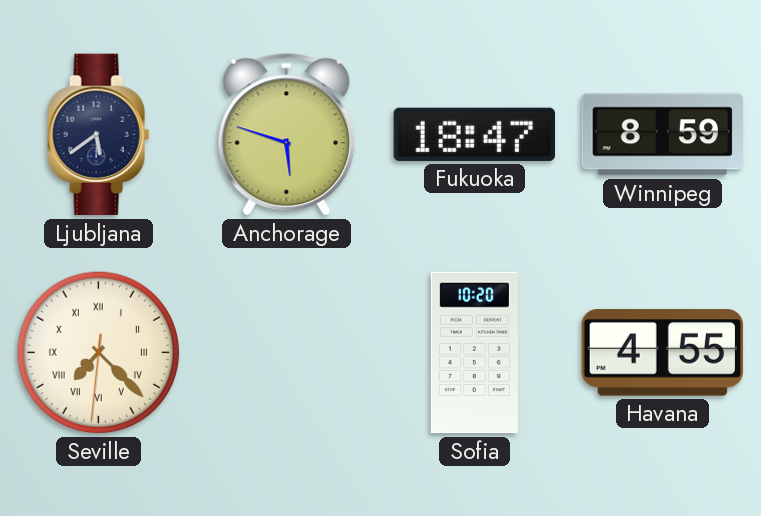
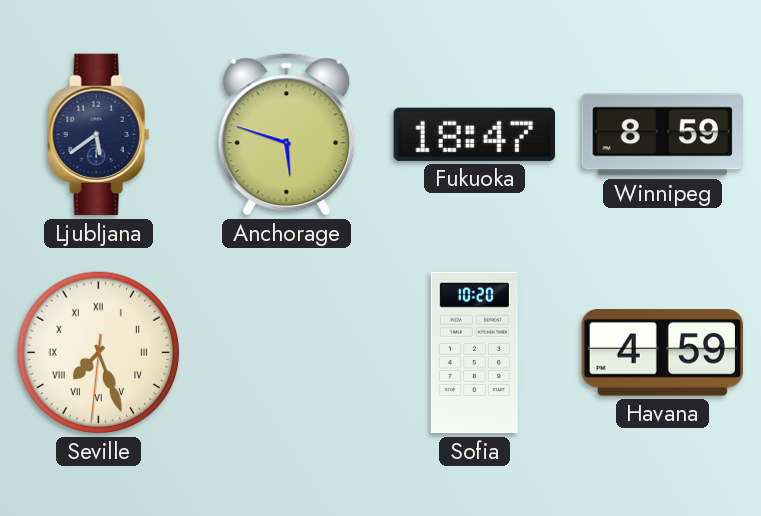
Seville: 7:22 -> 7:26 (99, 353)
Havana: 4:55 -> 4:59 (662, 353)
